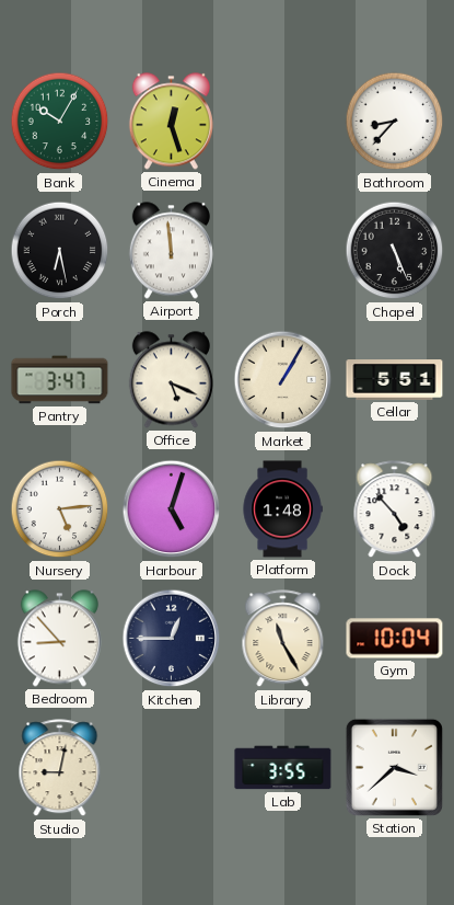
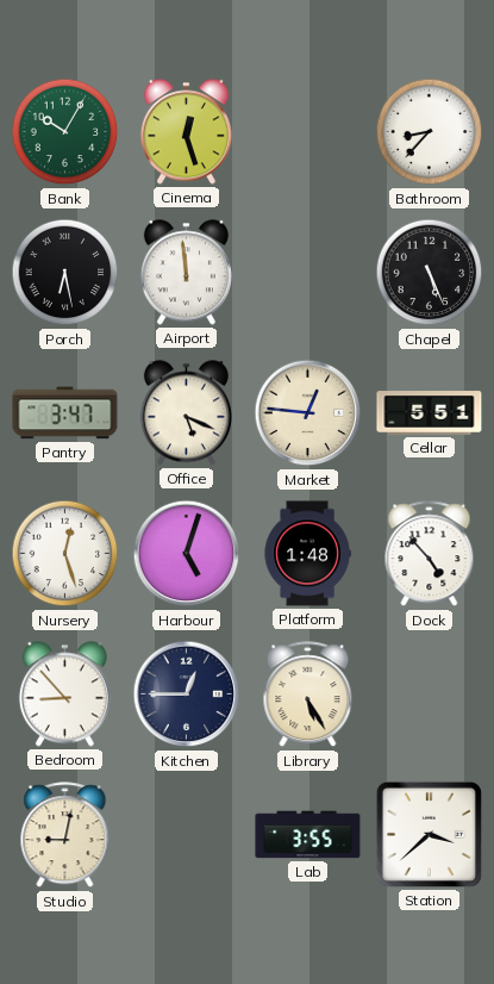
Market: 1:05 -> 12:46 (308, 413)
Nursery: 5:14 -> 12:27 (65, 554)
Library: 11:25 -> 5:25 (308, 695)
Gym: 10:04 -> none (395, 639)
